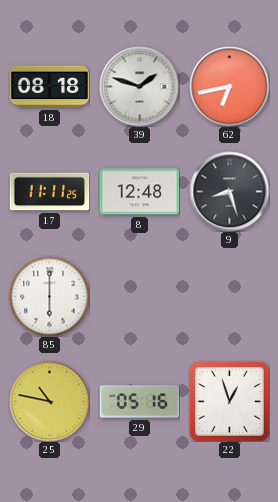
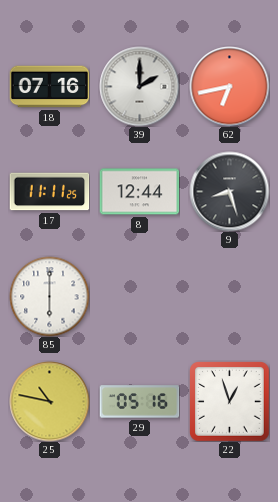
18: 08:18 -> 07:16 (49, 87)
39: 1:48 -> 2:00 (139, 86)
8: 12:48 -> 12:44 (139, 192)
